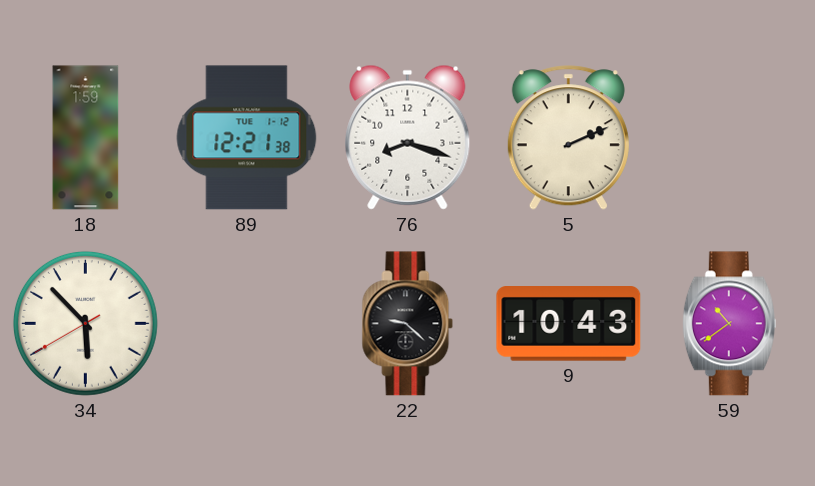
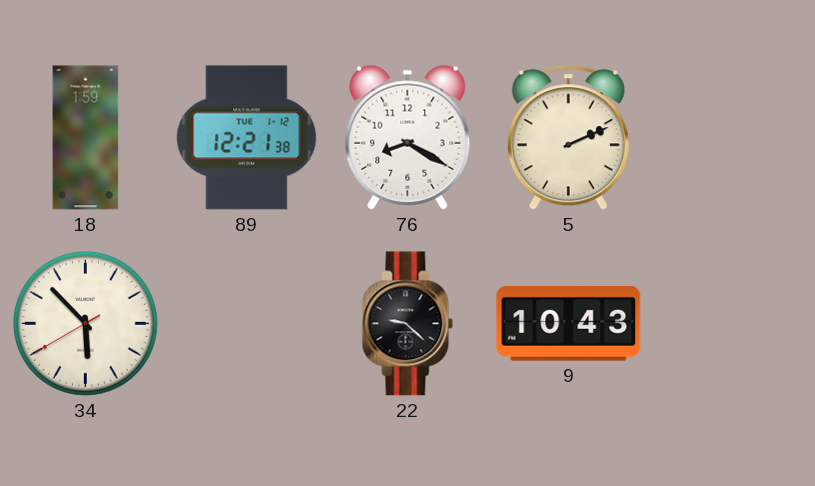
76: 8:18 -> 8:20 (408, 137)
59: 10:39 -> none (729, 324)
